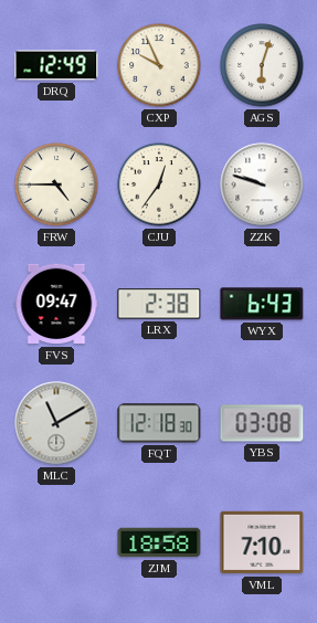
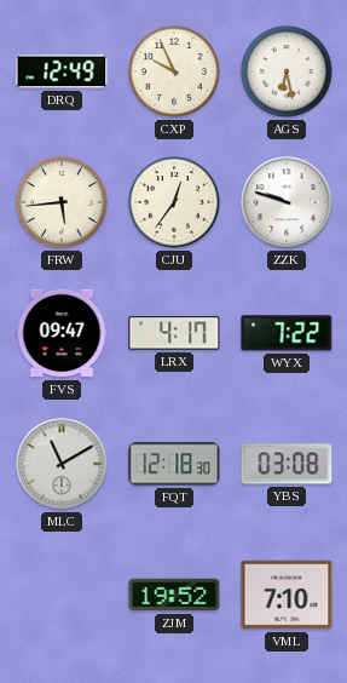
AGS: 6:03 -> 6:28 (287, 71)
FRW: 4:45 -> 5:44 (62, 202)
LRX: 2:38 -> 4:17 (174, 333)
WYX: 6:43 -> 7:22 (287, 333)
ZJM: 18:58 -> 19:52 (174, 595)
